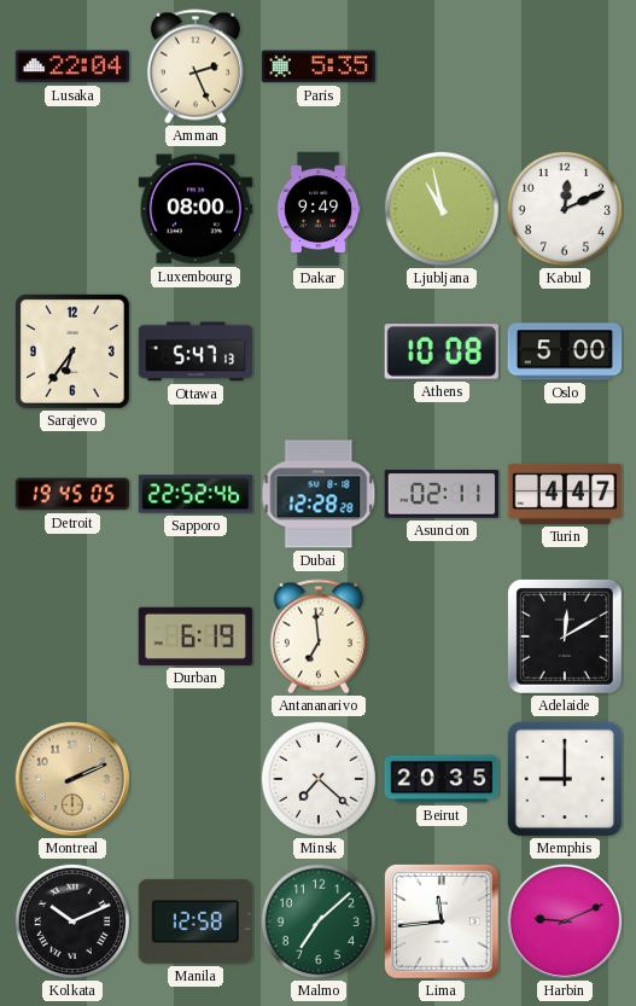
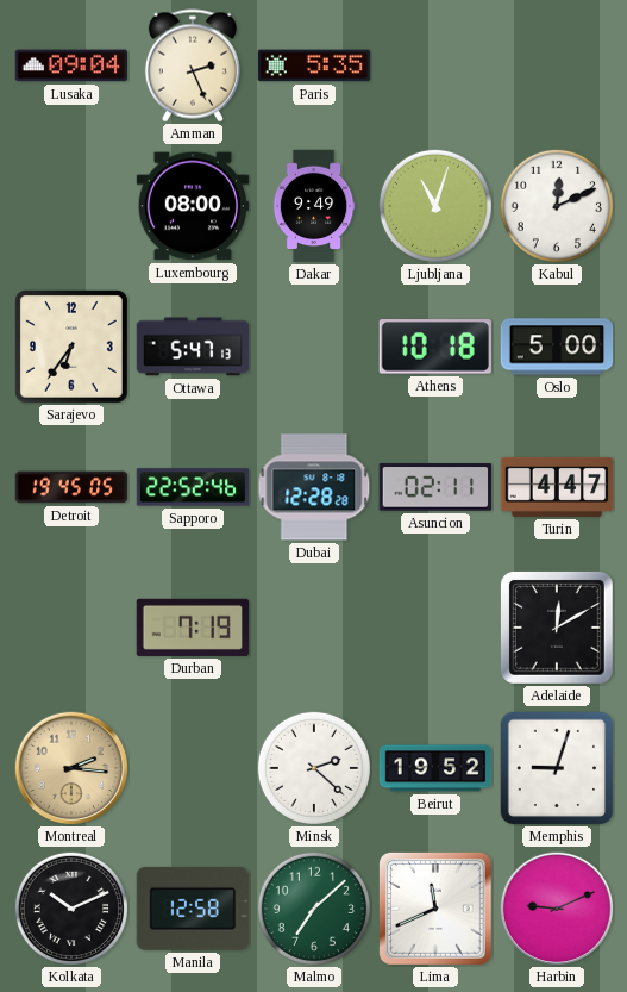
Lusaka: 22:04 -> 09:04 (71, 65)
Ljubljana: 10:58 -> 11:03 (435, 206)
Athens: 10:08 -> 10:18 (435, 347)
Durban: 6:19 -> 7:19 (193, 628)
Antananarivo: 6:59 -> none (319, 636)
Montreal: 2:11 -> 2:16 (71, 768)
Minsk: 7:22 -> 2:22 (314, 768)
Beirut: 20:35 -> 19:52 (435, 768)
Memphis: 9:00 -> 9:03 (557, 768)
Lima: 11:44 -> 11:41 (437, 910)
